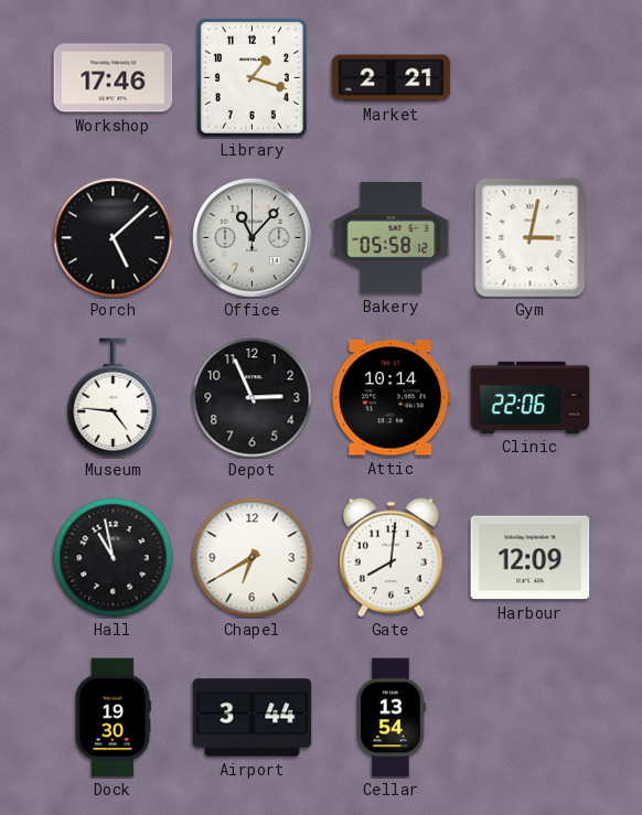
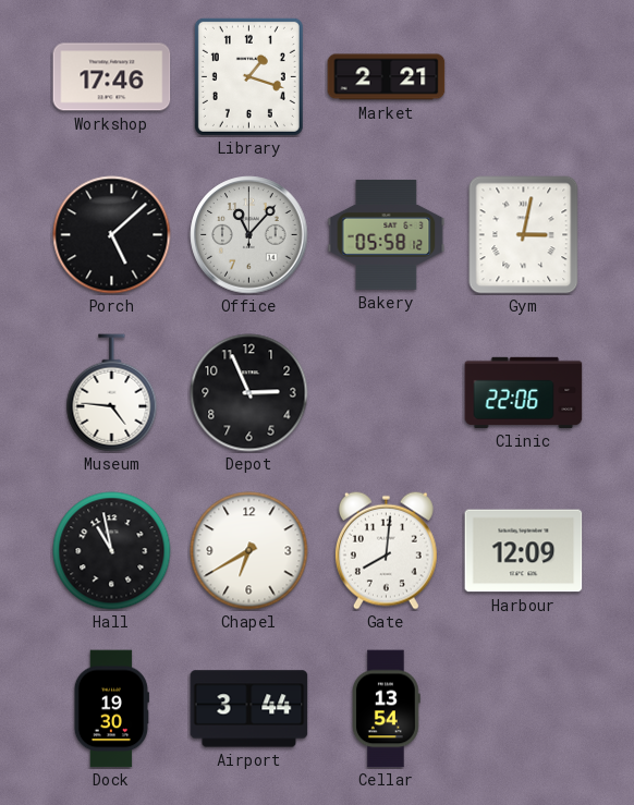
Attic: 10:14 -> none (392, 398)
